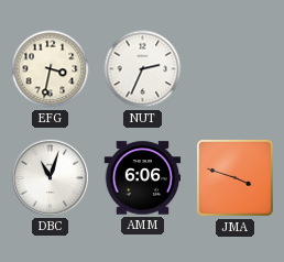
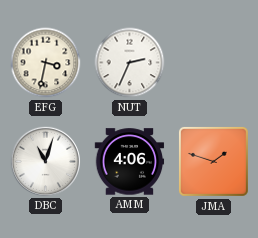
AMM: 6:06 -> 4:06 (130, 162)
JMA: 3:48 -> 1:48 (213, 161)
